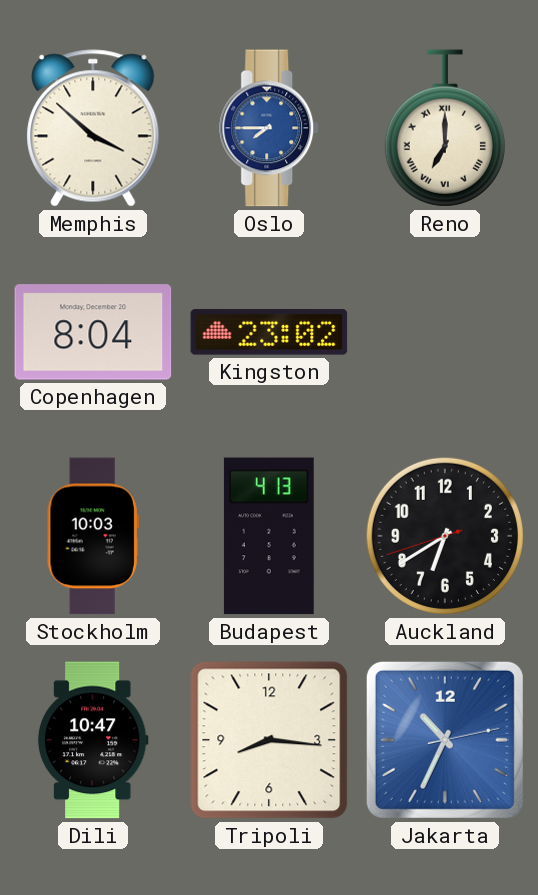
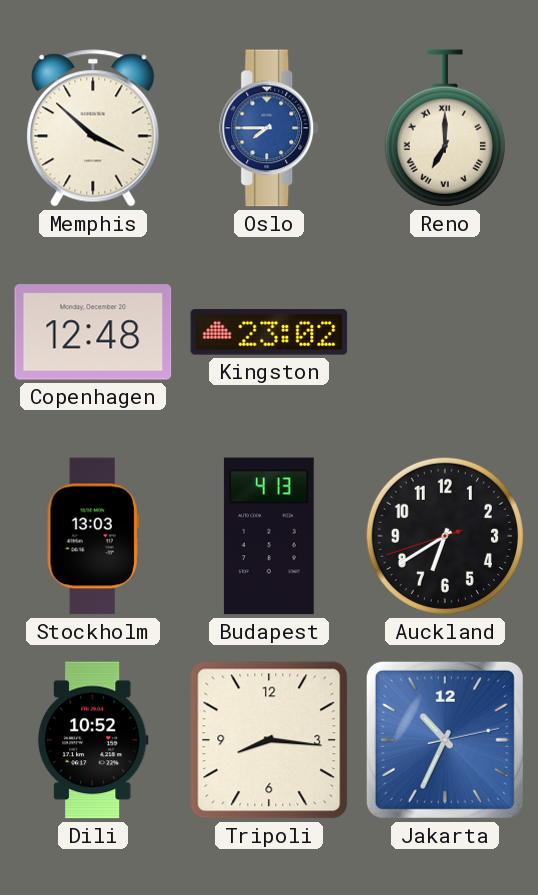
Copenhagen: 8:04 -> 12:48 (93, 332)
Stockholm: 10:03 -> 13:03 (93, 536)
Dili: 10:47 -> 10:52 (93, 740)
